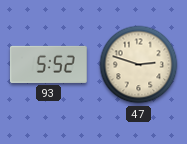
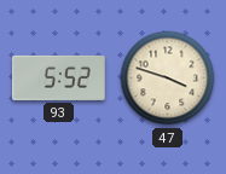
47: 2:48 -> 3:48 (168, 79)
